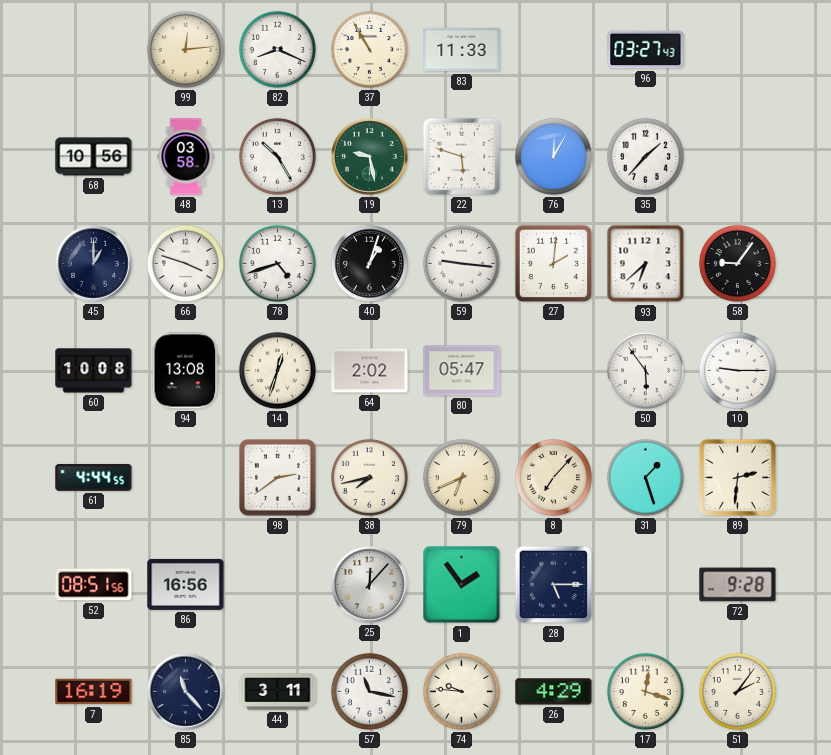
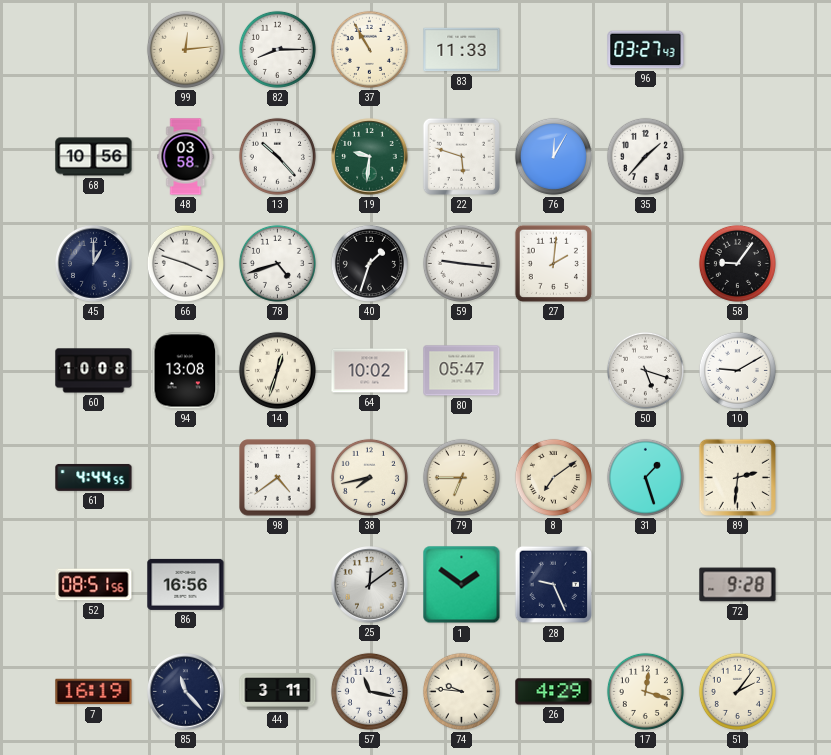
82: 8:19 -> 8:15 (277, 49)
13: 10:25 -> 10:23 (277, 156)
19: 9:28 -> 9:31 (370, 157)
40: 1:03 -> 1:33 (369, 263)
93: 6:38 -> none (646, 264)
64: 2:02 -> 10:02 (370, 371)
50: 5:54 -> 5:18 (645, 370)
10: 9:15 -> 9:10 (737, 370)
98: 2:39 -> 4:39 (278, 478)
79: 6:41 -> 6:45 (461, 477)
8: 7:07 -> 7:09 (553, 477)
25: 12:07 -> 12:09 (370, 585)
1: 1:54 -> 1:51 (462, 585)
28: 5:15 -> 9:26 (554, 585)
